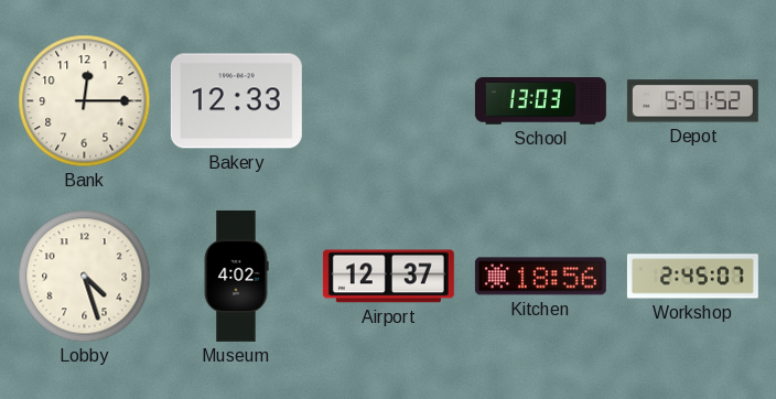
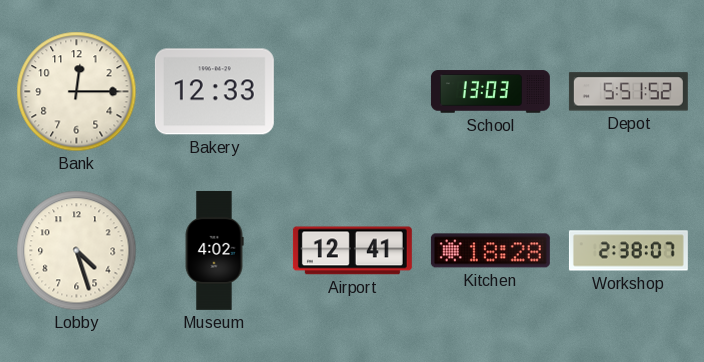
Airport: 12:37 -> 12:41 (352, 251)
Kitchen: 18:56 -> 18:28 (490, 251)
Workshop: 2:45 -> 2:38 (628, 251)
